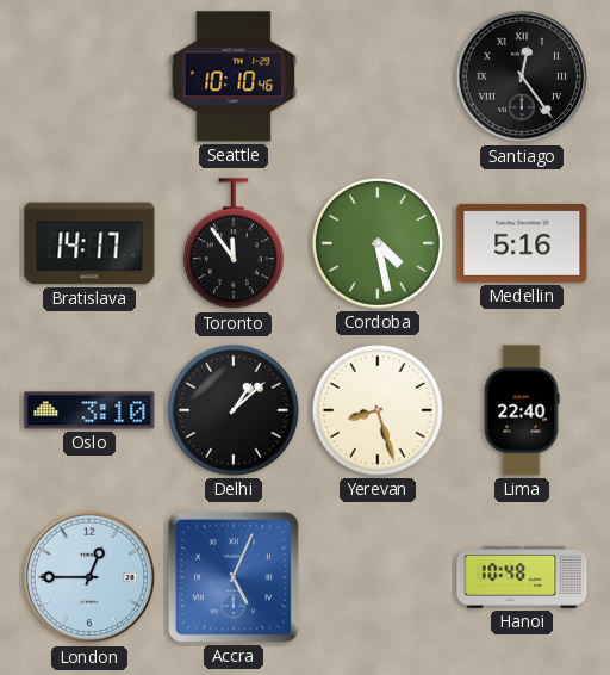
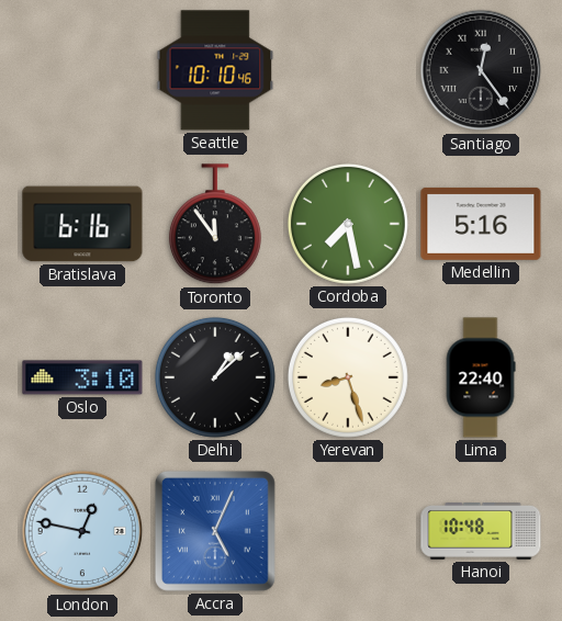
Bratislava: 14:17 -> 6:16 (82, 224)
Cordoba: 4:28 -> 7:28 (348, 224)
London: 12:45 -> 12:47 (82, 531)
